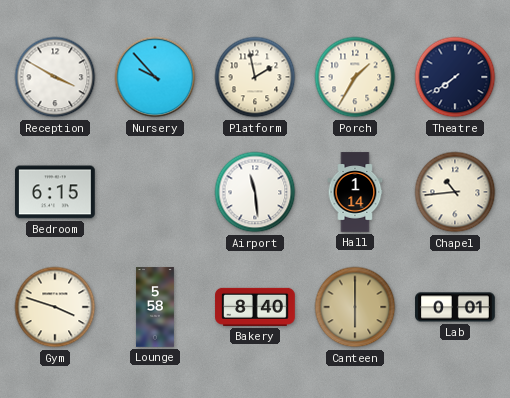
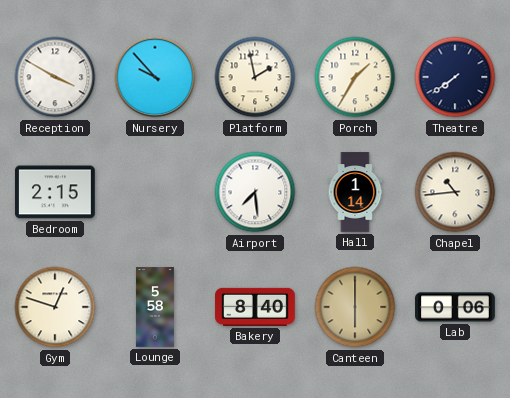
Bedroom: 6:15 -> 2:15 (56, 192)
Airport: 11:29 -> 7:29 (255, 192)
Gym: 3:48 -> 12:48 (55, 307)
Lab: 0:01 -> 0:06 (455, 307)
